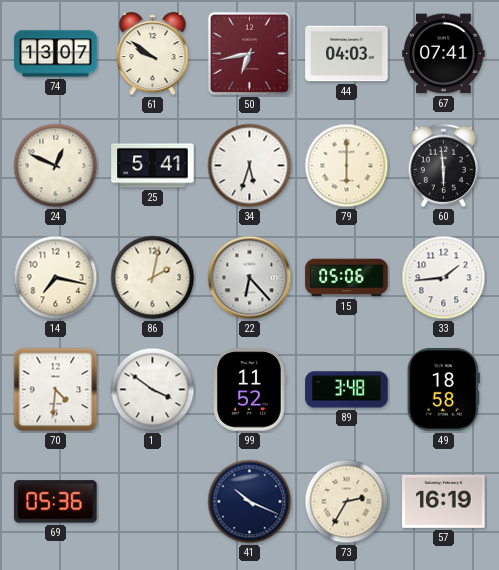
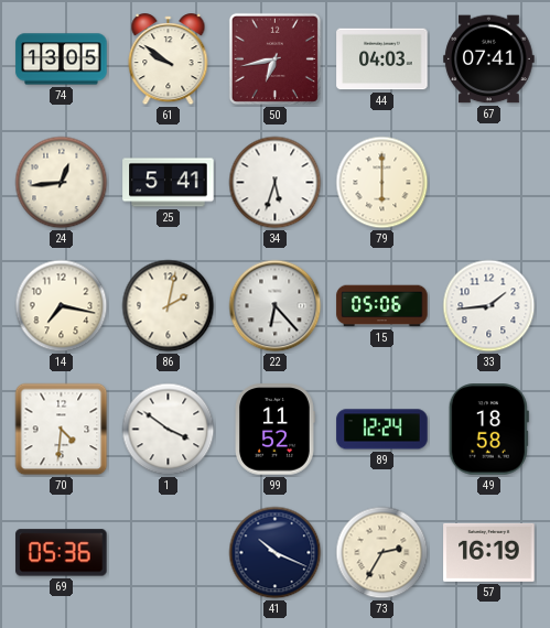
74: 13:07 -> 13:05 (62, 59)
24: 12:49 -> 12:44 (62, 183)
60: 5:59 -> none (443, 165)
89: 3:48 -> 12:24 (382, 430)
